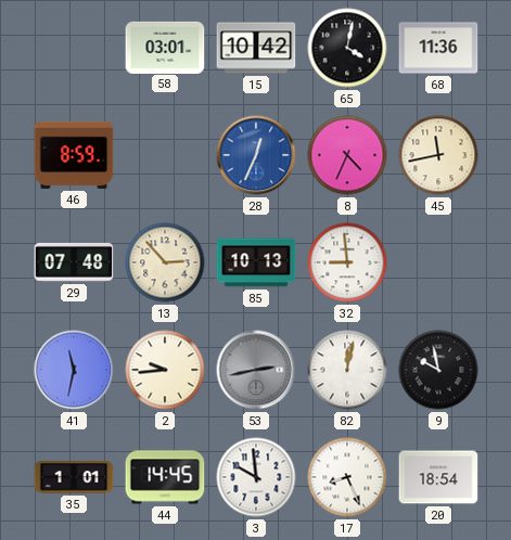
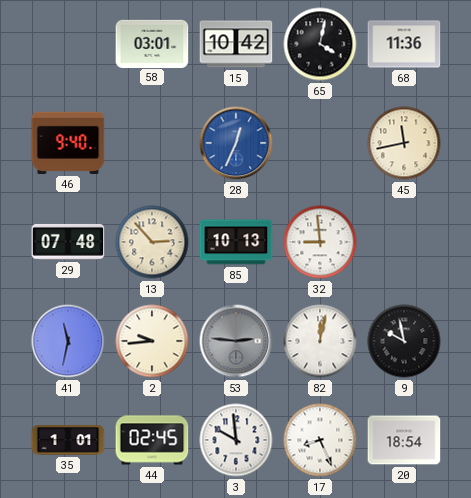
46: 8:59 -> 9:40 (68, 143)
8: 4:34 -> none (347, 155)
53: 2:43 -> 2:46 (236, 341)
44: 14:45 -> 02:45 (152, 440)
